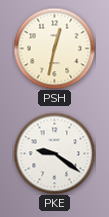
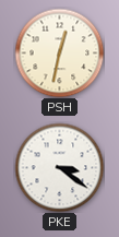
PKE: 9:21 -> 3:21 (59, 167)
